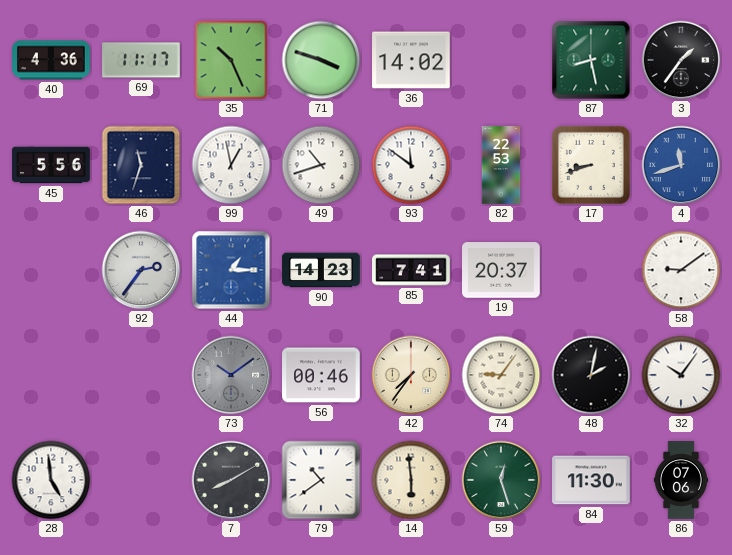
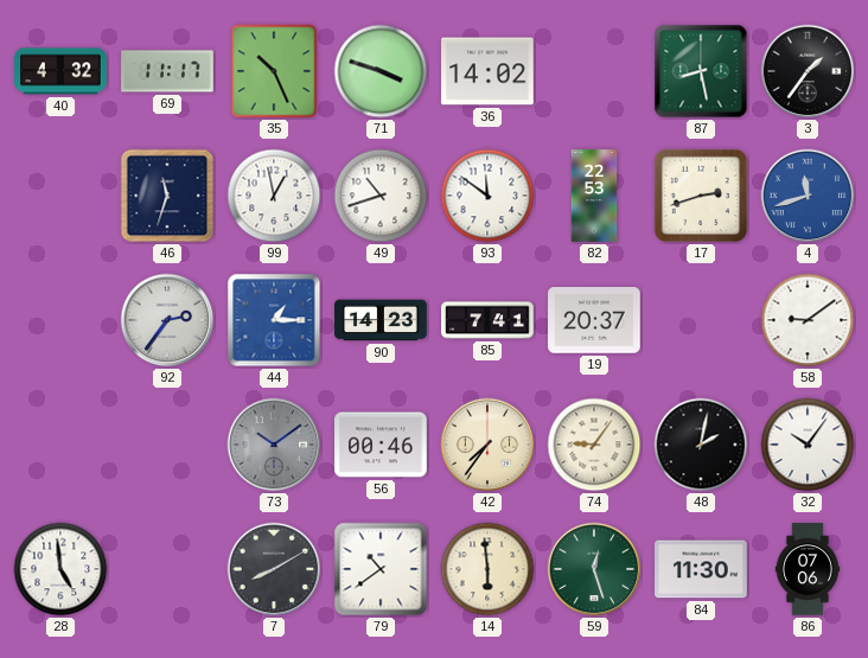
40: 4:36 -> 4:32 (60, 71)
45: 5:56 -> none (51, 165)
17: 8:42 -> 2:42 (701, 196)
